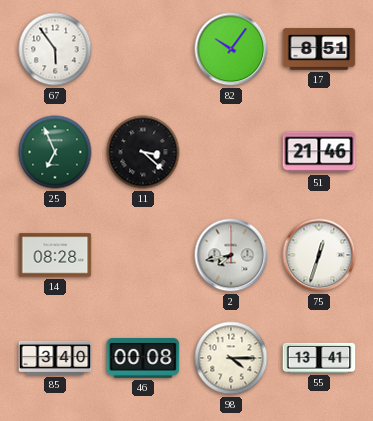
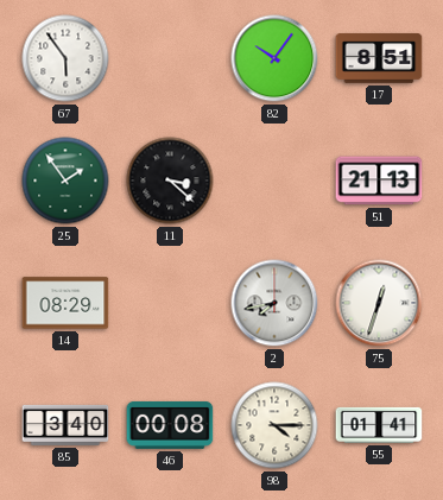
25: 6:56 -> 1:54 (65, 181)
51: 21:46 -> 21:13 (379, 181)
14: 08:28 -> 08:29 (65, 303)
55: 13:41 -> 01:41 (379, 425)
